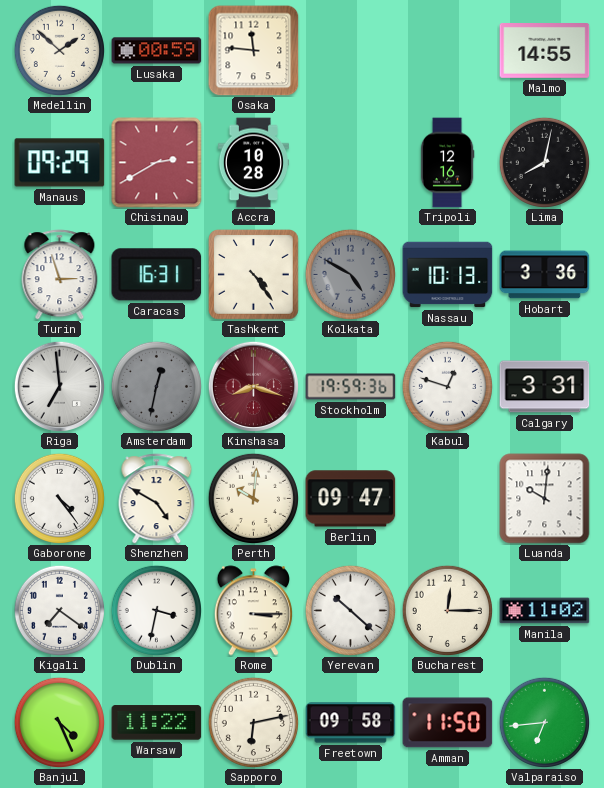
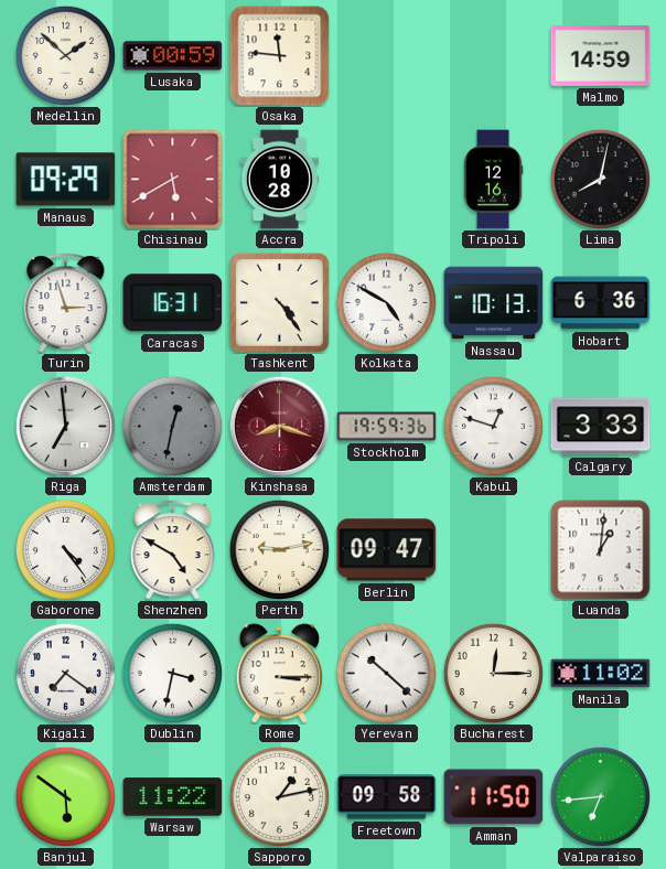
Malmo: 14:55 -> 14:59 (601, 56)
Chisinau: 2:40 -> 5:40 (173, 180)
Kolkata dial: grey -> white (386, 302)
Hobart: 3:36 -> 6:36 (601, 303)
Calgary: 3:31 -> 3:33 (601, 427)
Perth: 10:01 -> 9:13 (279, 549)
Luanda: 10:01 -> 1:01 (601, 550)
Banjul: 4:26 -> 5:51 (65, 796)
Sapporo: 6:13 -> 1:13 (279, 796)
